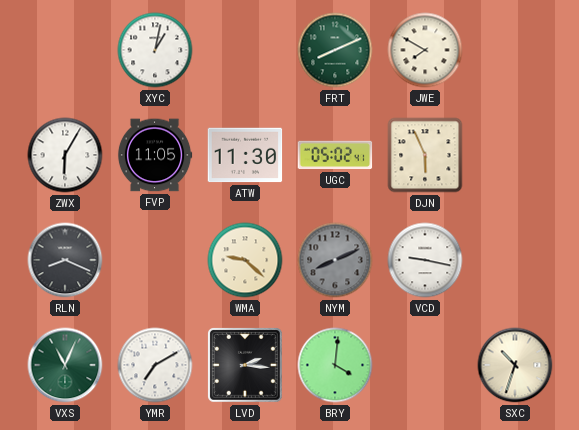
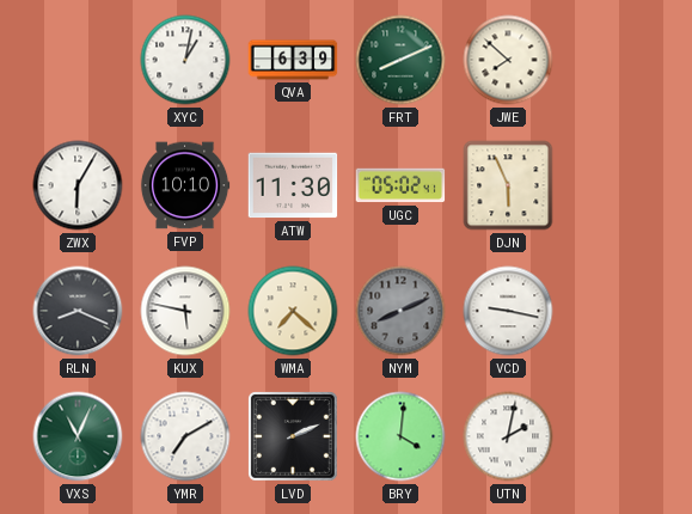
QVA: none -> 6:39 (293, 60)
JWE: 7:50 -> 7:52 (508, 60)
FVP: 11:05 -> 10:10 (185, 185)
KUX: none -> 5:47 (185, 311)
WMA: 9:22 -> 7:22 (293, 311)
LVD: 2:16 -> 2:11 (294, 437)
UTN: none -> 2:02 (508, 436)
SXC: 10:33 -> none (515, 365)
